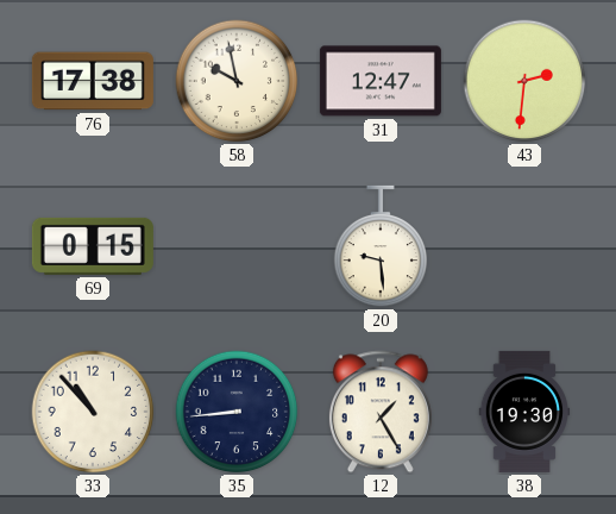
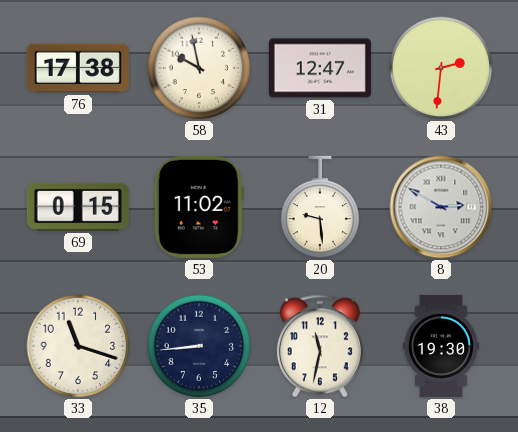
53: none -> 11:02 (199, 207)
8: none -> 2:50 (441, 207)
33: 10:53 -> 11:18 (78, 346)
12: 1:25 -> 11:32 (320, 346)
